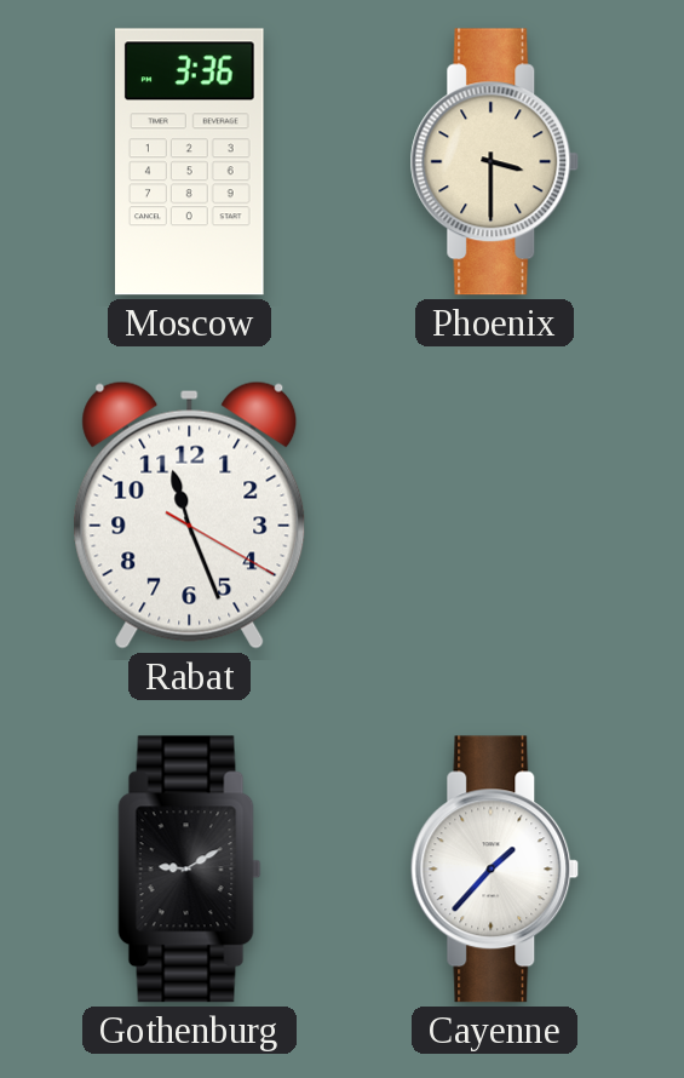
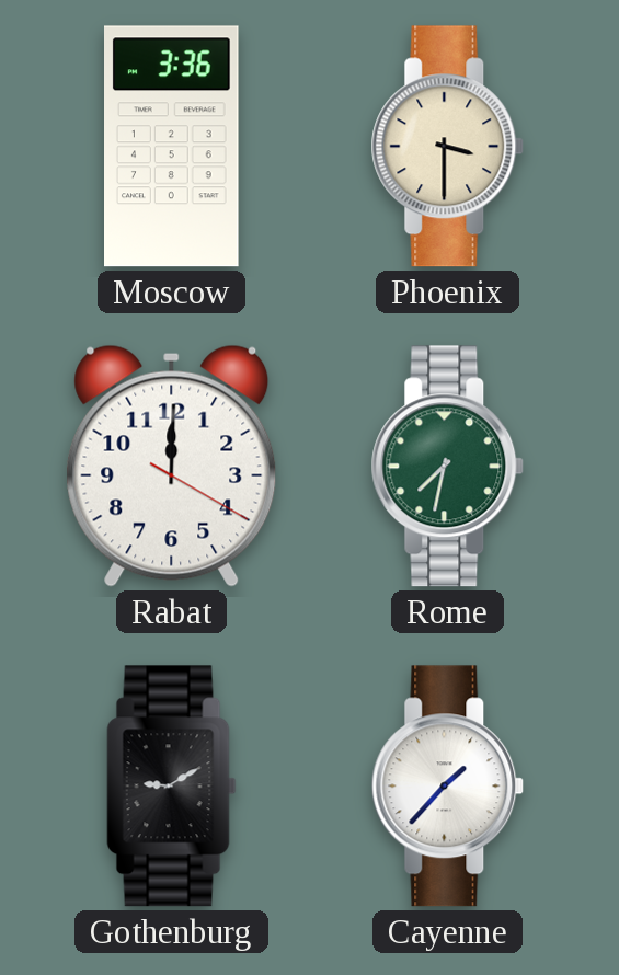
Rabat: 11:26 -> 12:00 (172, 466)
Rome: none -> 7:32 (448, 467)
